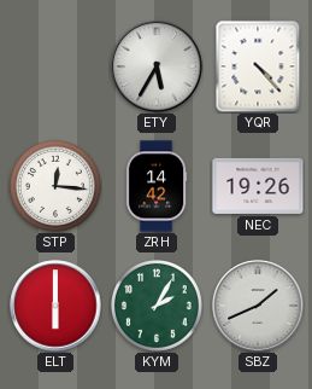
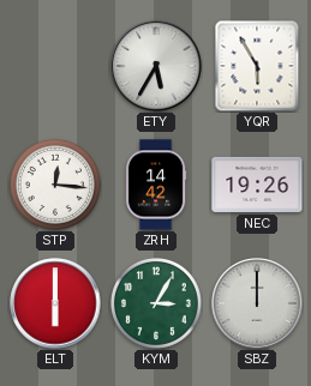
YQR: 4:23 -> 5:55 (257, 66)
KYM: 2:05 -> 3:05 (156, 303)
SBZ: 1:41 -> 12:00 (257, 303)
